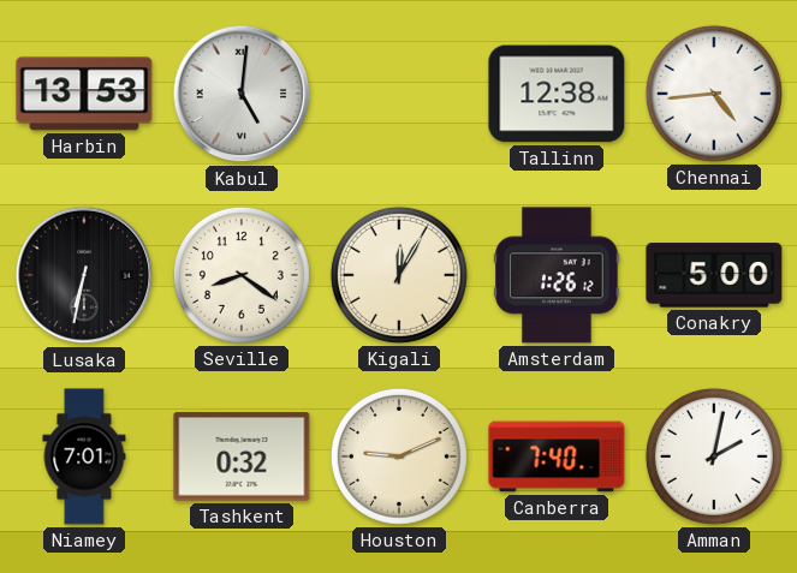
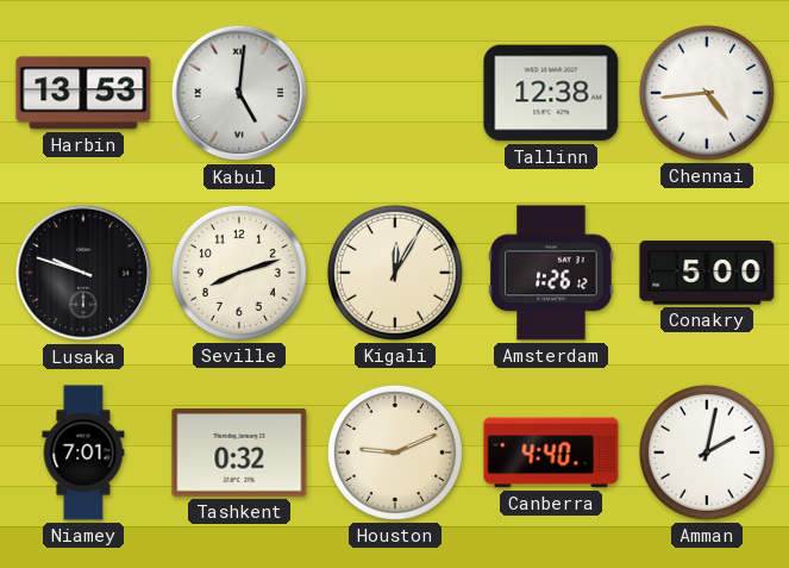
Lusaka: 6:32 -> 9:48 (83, 273)
Seville: 8:21 -> 8:12 (239, 273)
Canberra: 7:40 -> 4:40 (551, 452)
